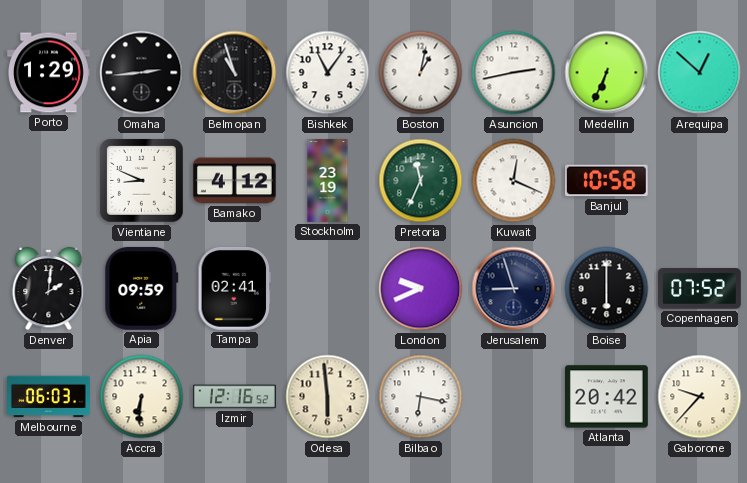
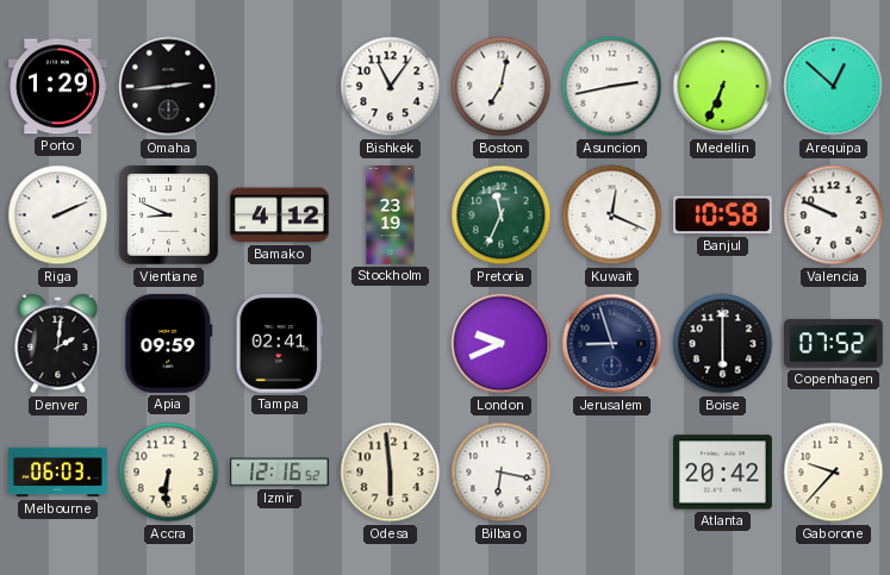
Belmopan: 10:57 -> none (235, 73)
Boston: 1:02 -> 7:02 (502, 87)
Riga: none -> 2:11 (58, 215)
Valencia: none -> 9:49 (834, 215)
